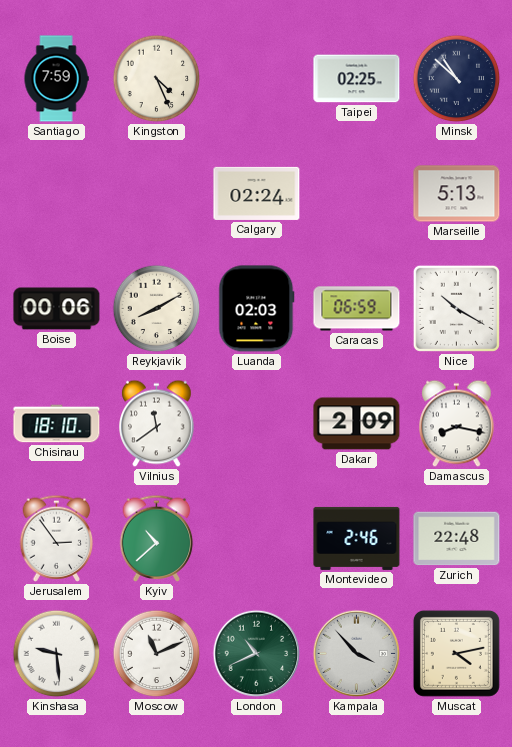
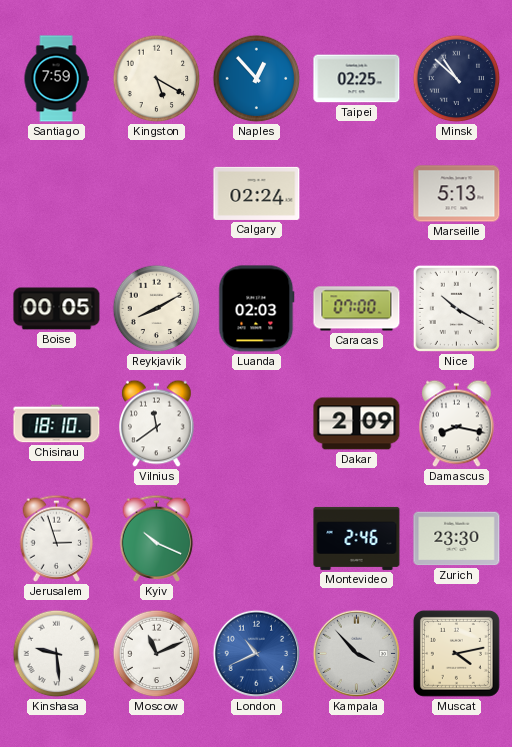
Kingston: 4:26 -> 5:20 (157, 79)
Naples: none -> 12:53 (257, 79)
Boise: 00:06 -> 00:05 (57, 309)
Caracas: 06:59 -> 07:00 (357, 309)
Jerusalem: 2:54 -> 2:57 (57, 538)
Kyiv: 10:38 -> 10:19 (157, 538)
Zurich: 22:48 -> 23:30 (457, 539)
London dial: green -> blue (257, 654)
